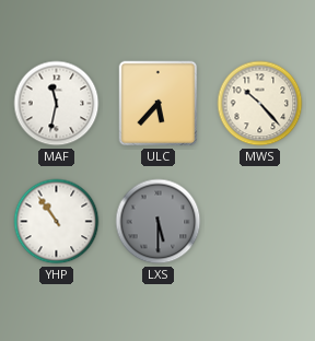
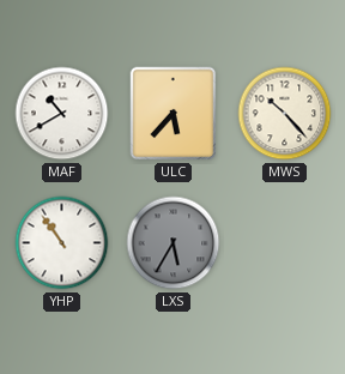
MAF: 11:32 -> 10:40 (62, 114)
LXS: 5:30 -> 5:35 (174, 243)
